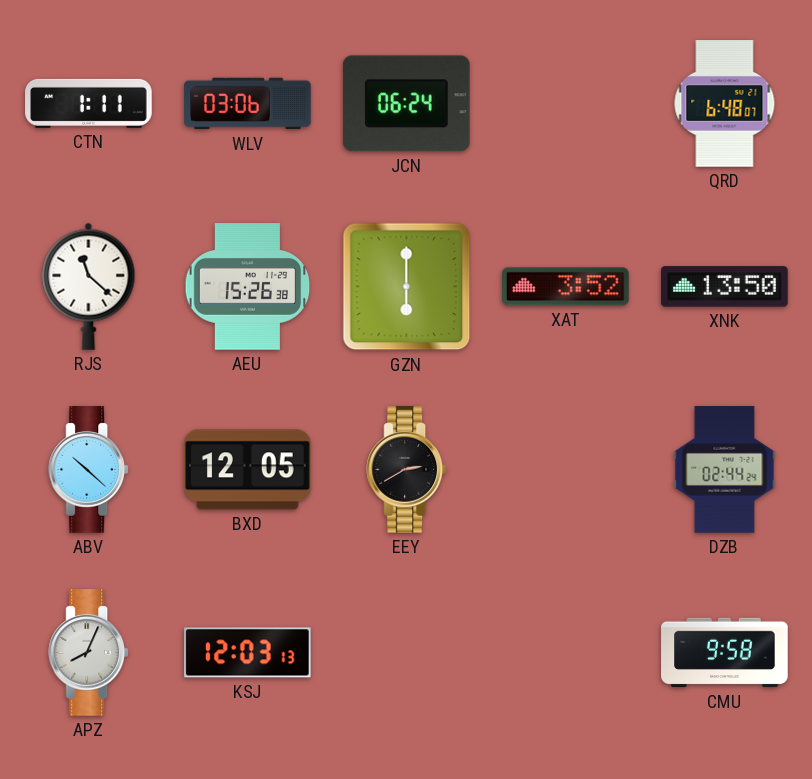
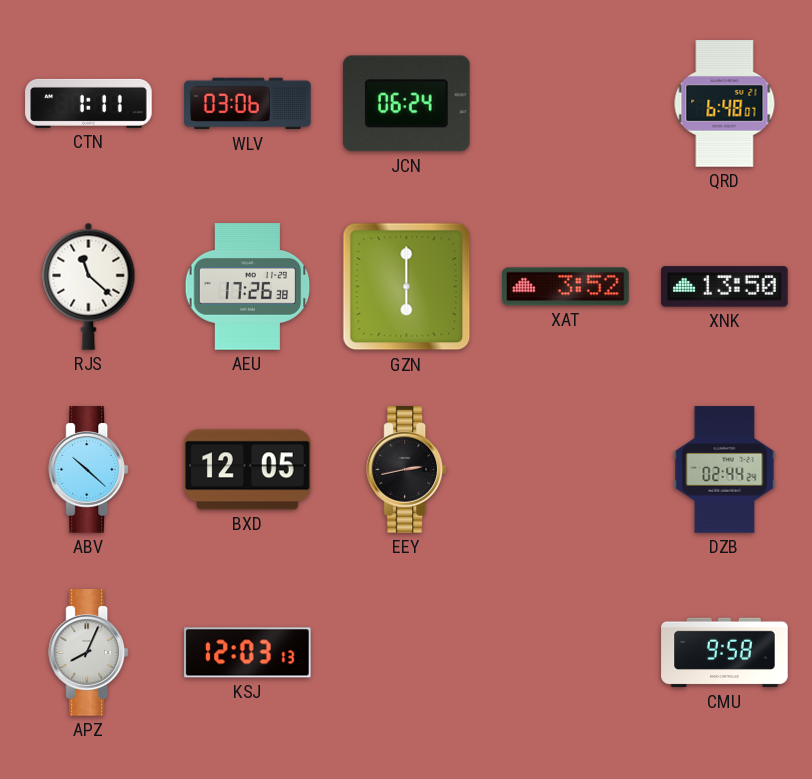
AEU: 15:26 -> 17:26 (248, 287)
EEY: 2:40 -> 2:43 (407, 470)
